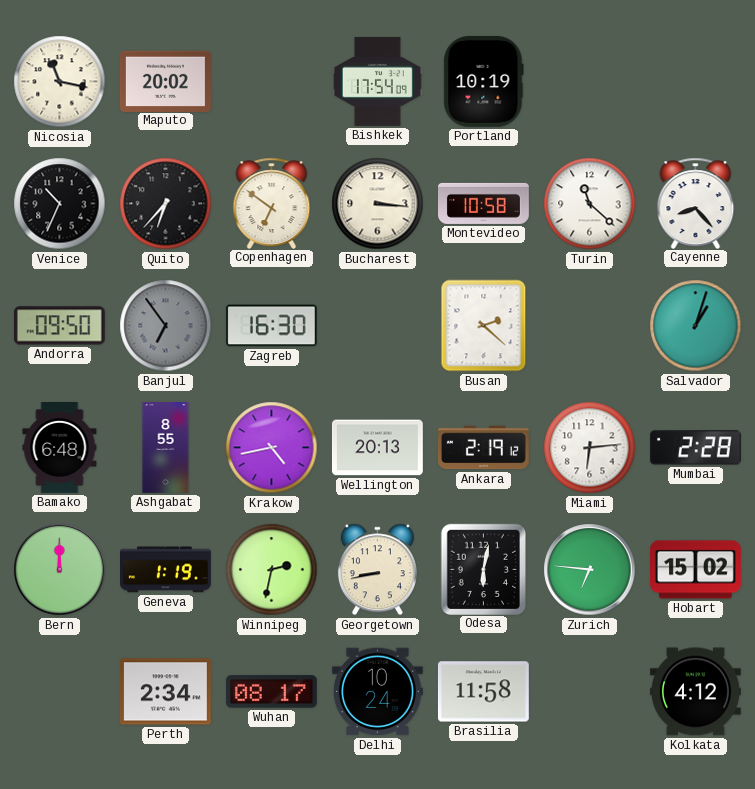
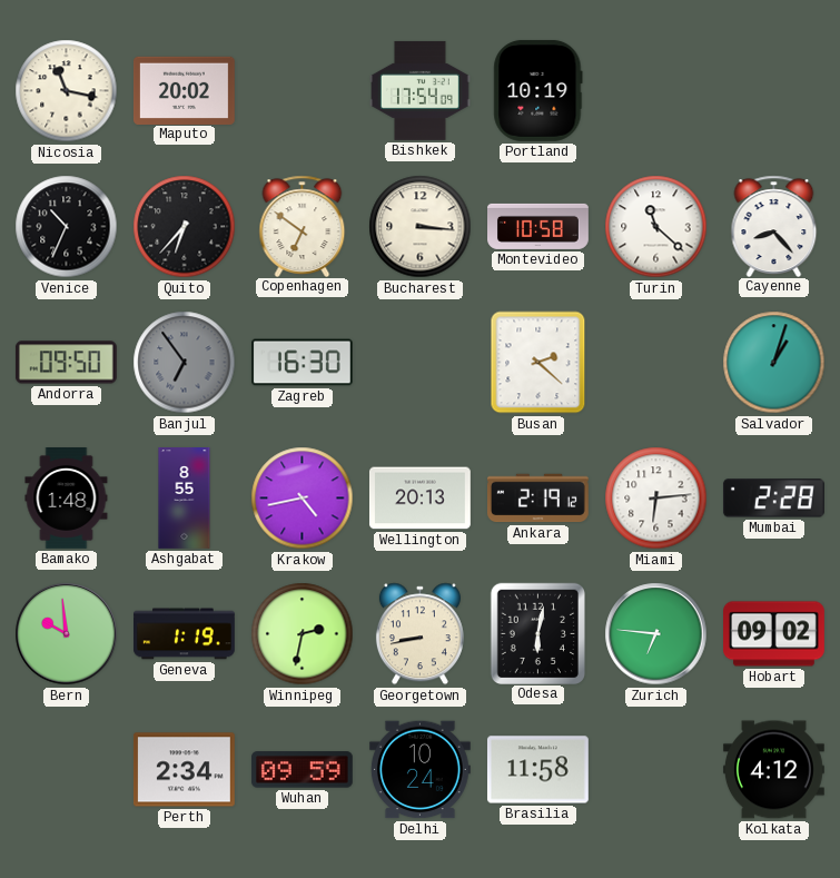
Bamako: 6:48 -> 1:48 (67, 499)
Bern: 12:00 -> 9:59 (67, 634)
Hobart: 15:02 -> 09:02 (774, 634)
Wuhan: 08:17 -> 09:59 (302, 770)
